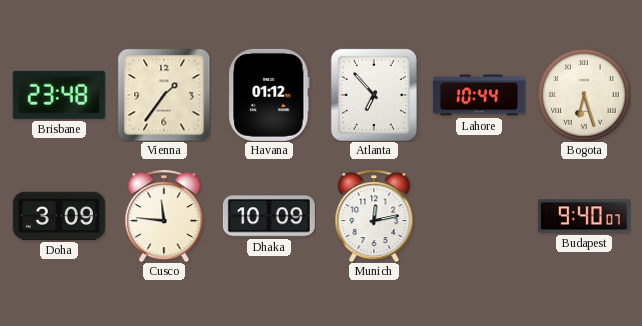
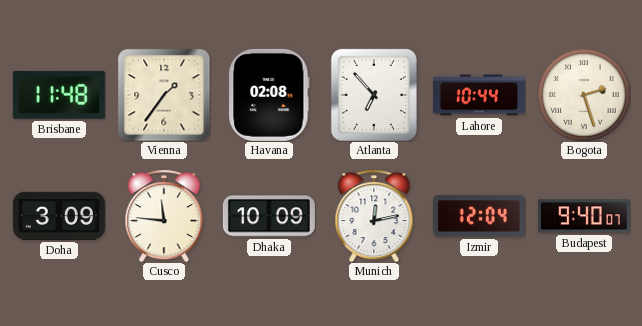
Brisbane: 23:48 -> 11:48 (59, 95)
Havana: 01:12 -> 02:08 (269, 95)
Bogota: 6:27 -> 2:27 (584, 95)
Izmir: none -> 12:04 (479, 216)
